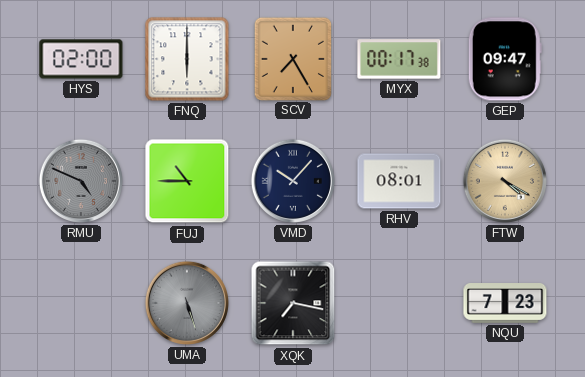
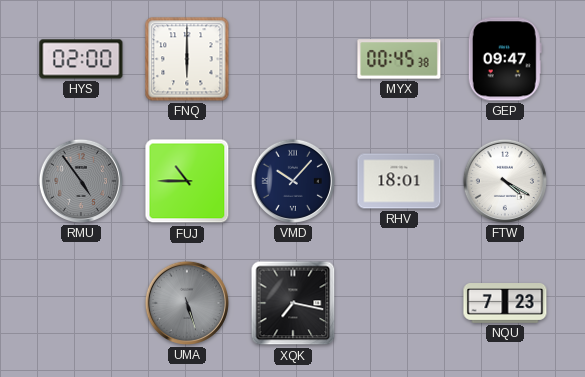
SCV: 7:25 -> none (292, 58)
MYX: 00:17 -> 00:45 (399, 59)
RMU: 4:49 -> 4:54 (81, 181)
RHV: 08:01 -> 18:01 (399, 181)
FTW dial: champagne -> white (505, 181)
